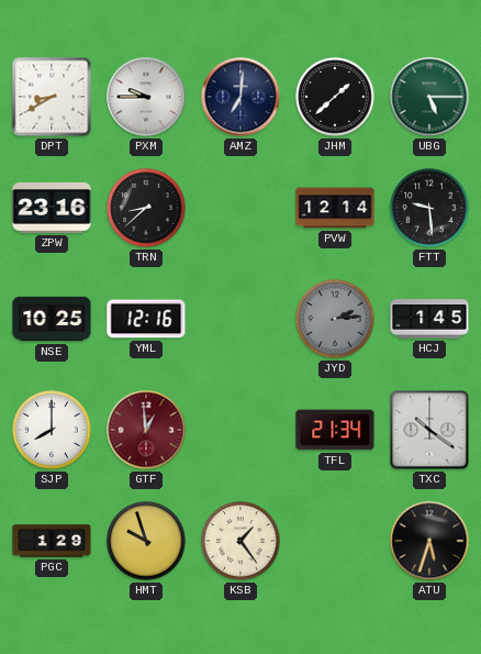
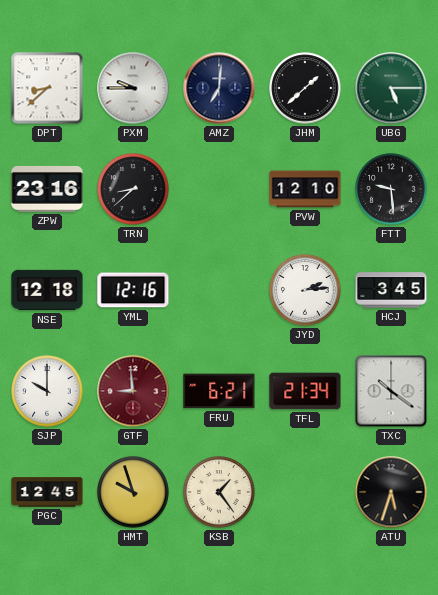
DPT: 8:40 -> 8:38 (47, 88)
PVW: 12:14 -> 12:10 (305, 189)
NSE: 10:25 -> 12:18 (47, 290)
JYD dial: grey -> white (305, 290)
HCJ: 1:45 -> 3:45 (391, 290)
SJP: 8:00 -> 10:00 (47, 391)
GTF: 12:59 -> 8:59 (133, 391)
FRU: none -> 6:21 (219, 391)
PGC: 1:29 -> 12:45 (47, 492)
